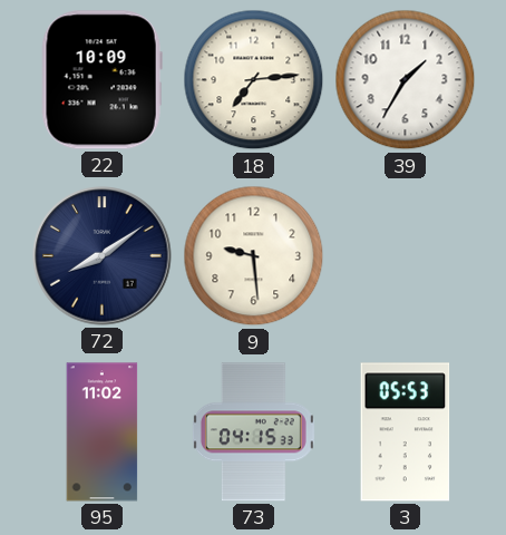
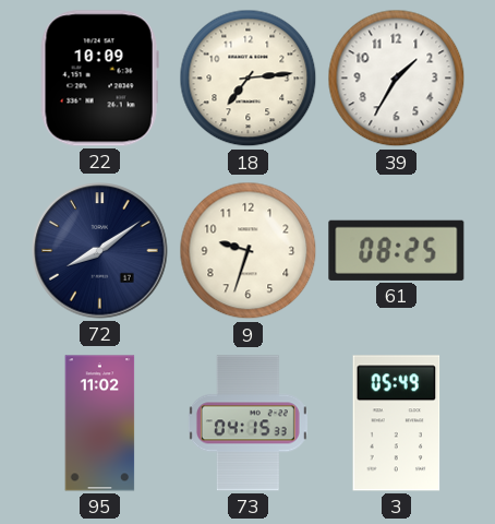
9: 9:29 -> 9:33 (249, 251)
61: none -> 08:25 (397, 250)
3: 05:53 -> 05:49 (397, 424)
